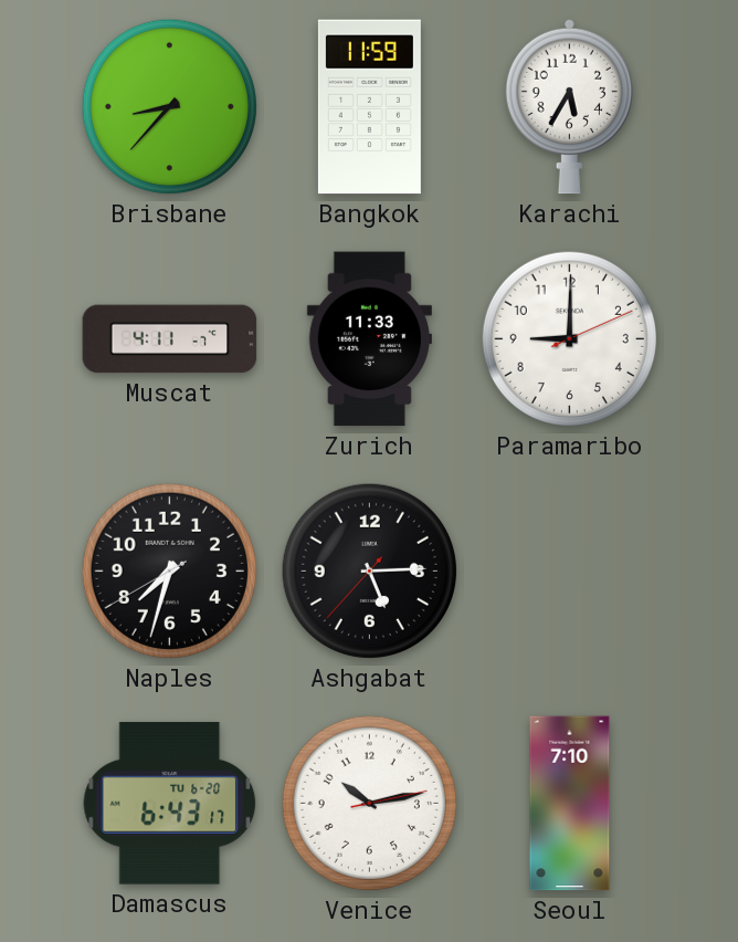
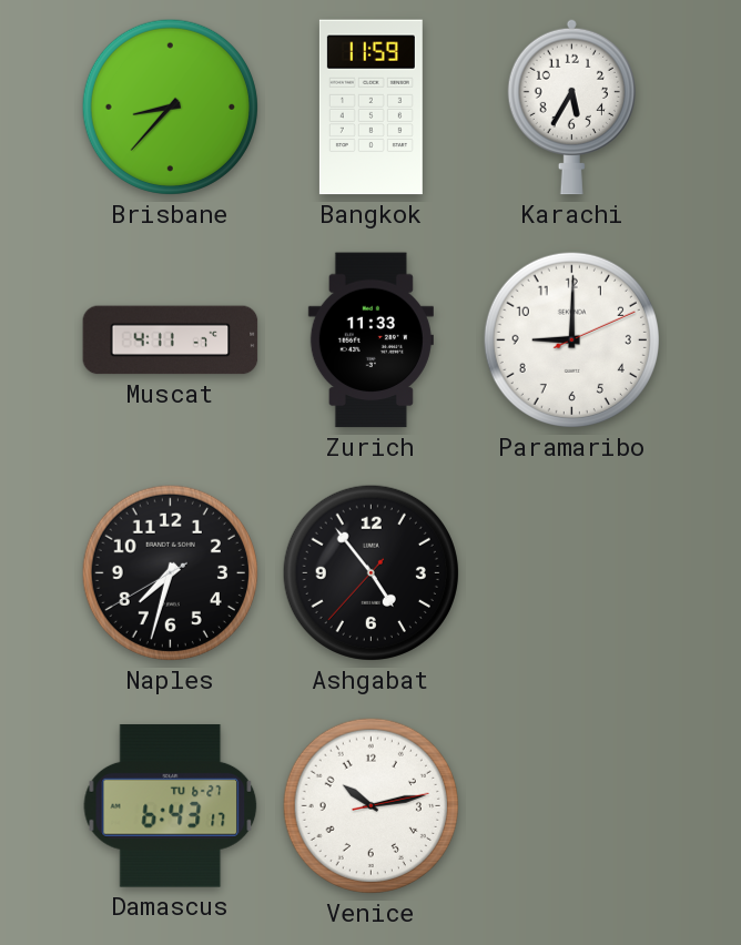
Ashgabat: 5:14 -> 4:53 (370, 572)
Damascus date: TU 6-20 -> TU 6-27 (171, 805)
Seoul: 7:10 -> none (570, 804)
